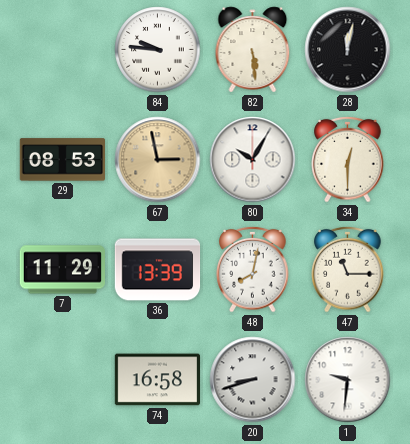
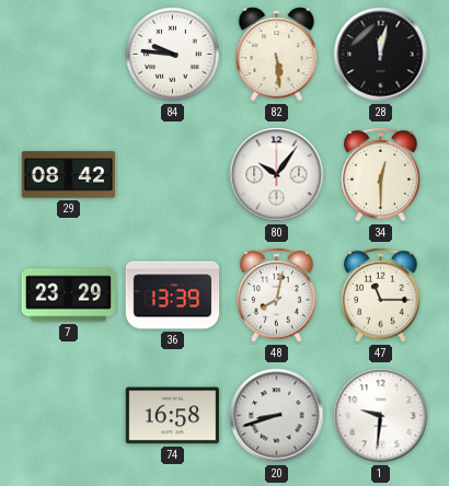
29: 08:53 -> 08:42 (68, 175)
67: 2:58 -> none (158, 160)
80: 10:05 -> 10:06 (277, 175)
7: 11:29 -> 23:29 (68, 296)
